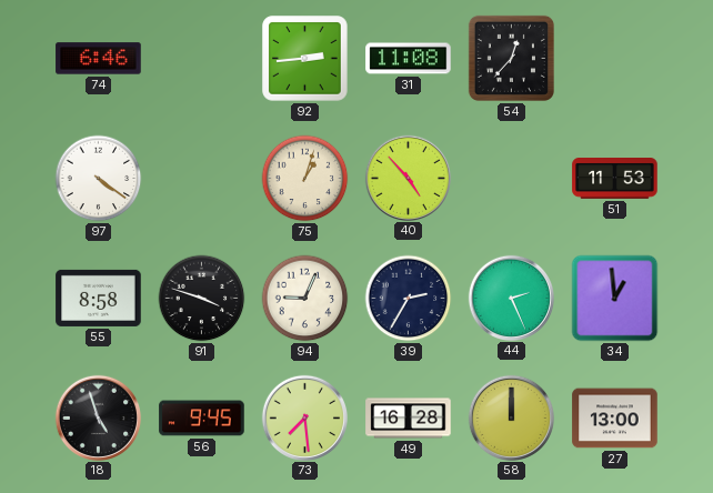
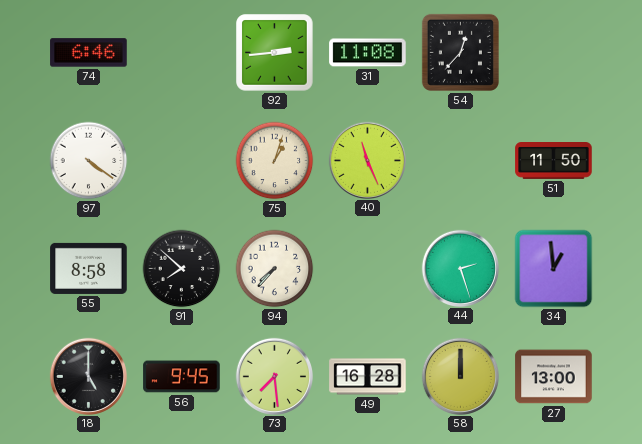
40: 4:53 -> 11:26 (367, 160)
51: 11:53 -> 11:50 (554, 161)
91: 3:48 -> 7:52 (182, 269)
94: 9:04 -> 7:37 (275, 269)
39: 2:35 -> none (409, 299)
44: 2:26 -> 2:27 (460, 268)
18: 4:57 -> 5:00 (88, 376)
